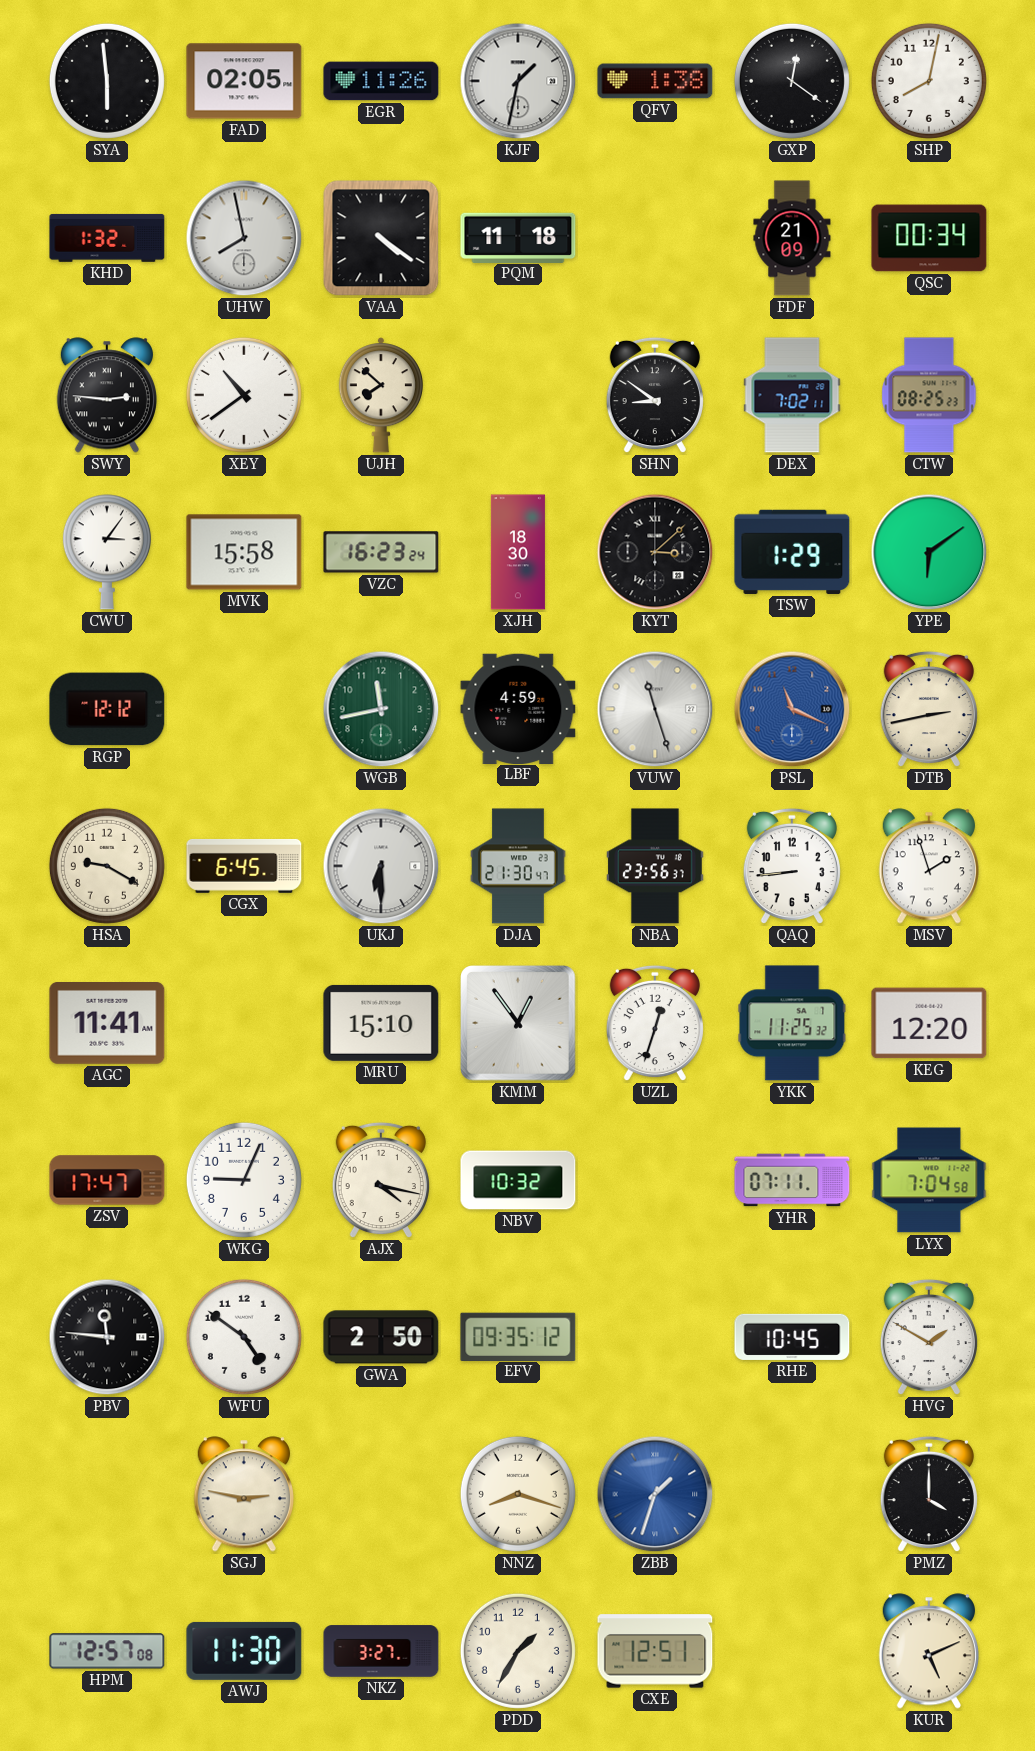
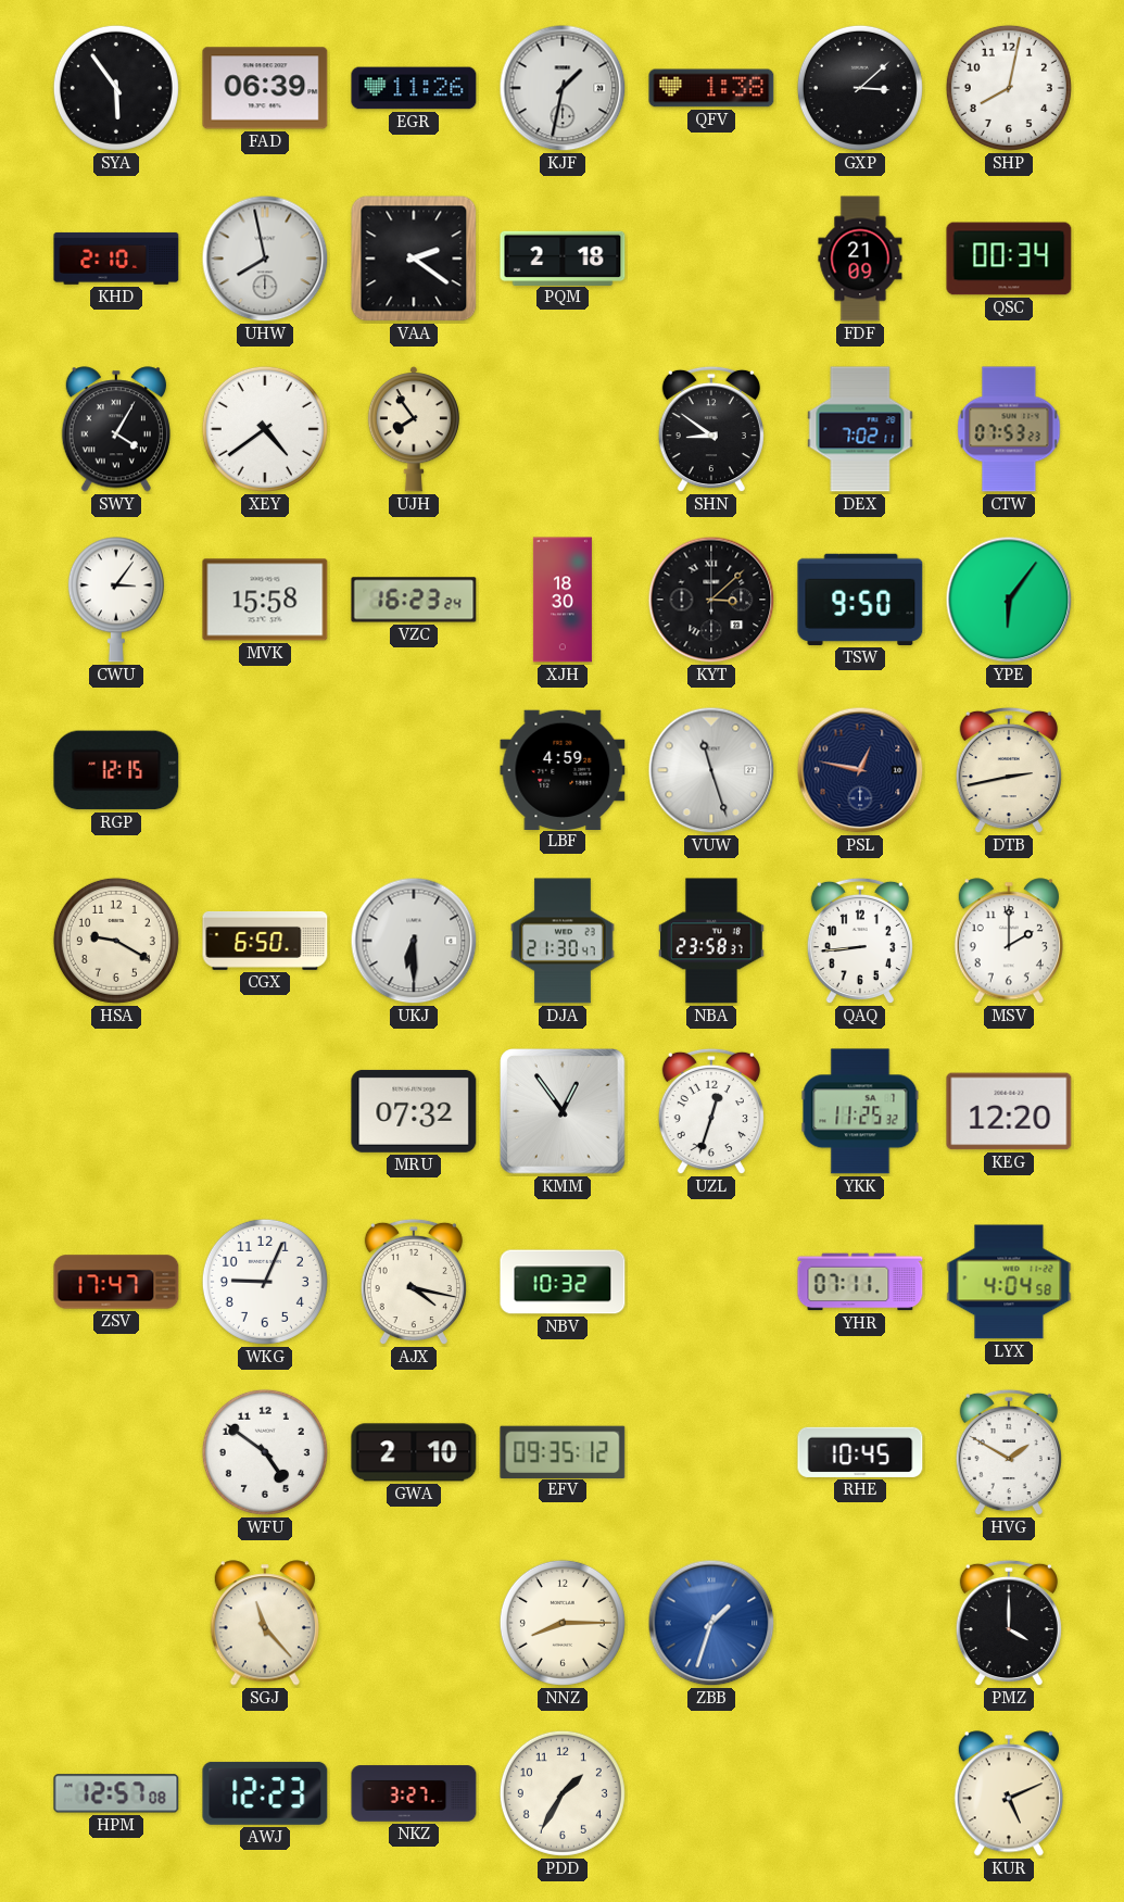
SYA: 5:59 -> 5:54 (116, 88)
FAD: 02:05 -> 06:39 (265, 88)
GXP: 12:21 -> 3:08 (860, 88)
KHD: 1:32 -> 2:10 (116, 259)
VAA: 4:21 -> 2:21 (414, 259)
PQM: 11:18 -> 2:18 (563, 257)
SWY: 2:46 -> 4:05 (116, 429)
XEY: 10:39 -> 4:39 (265, 429)
UJH: 7:52 -> 7:54 (414, 429)
CTW: 08:25 -> 07:53 (1009, 429)
TSW: 1:29 -> 9:50 (860, 600)
YPE: 6:09 -> 6:06 (1009, 600)
RGP: 12:12 -> 12:15 (116, 770)
WGB: 11:43 -> none (381, 709)
PSL: 11:19 -> 12:47 (860, 770)
PSL dial: blue -> navy (860, 770)
CGX: 6:45 -> 6:50 (265, 941)
NBA: 23:56 -> 23:58 (712, 941)
MSV: 1:57 -> 2:00 (1009, 941)
AGC: 11:41 -> none (107, 1024)
MRU: 15:10 -> 07:32 (414, 1111)
LYX: 7:04 -> 4:04 (1009, 1282)
PBV: 11:46 -> none (107, 1337)
GWA: 2:50 -> 2:10 (414, 1452)
SGJ: 2:47 -> 11:23 (265, 1623)
NNZ: 8:18 -> 8:15 (563, 1623)
AWJ: 11:30 -> 12:23 (265, 1793)
CXE: 12:51 -> none (655, 1651)
